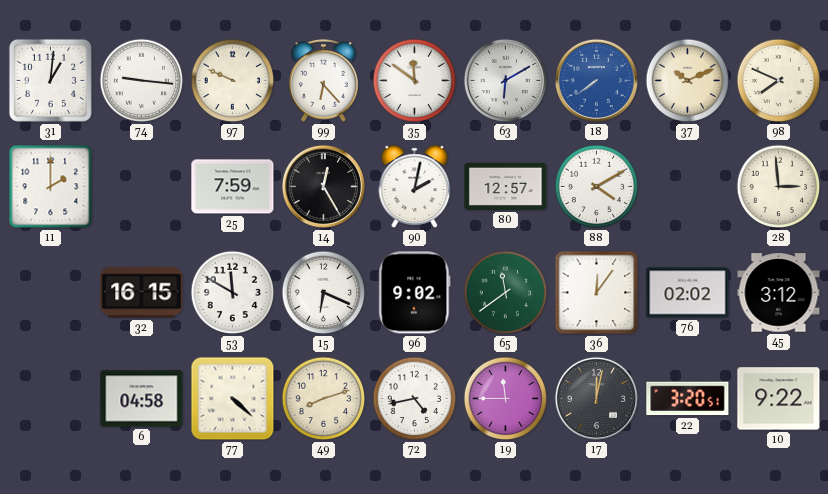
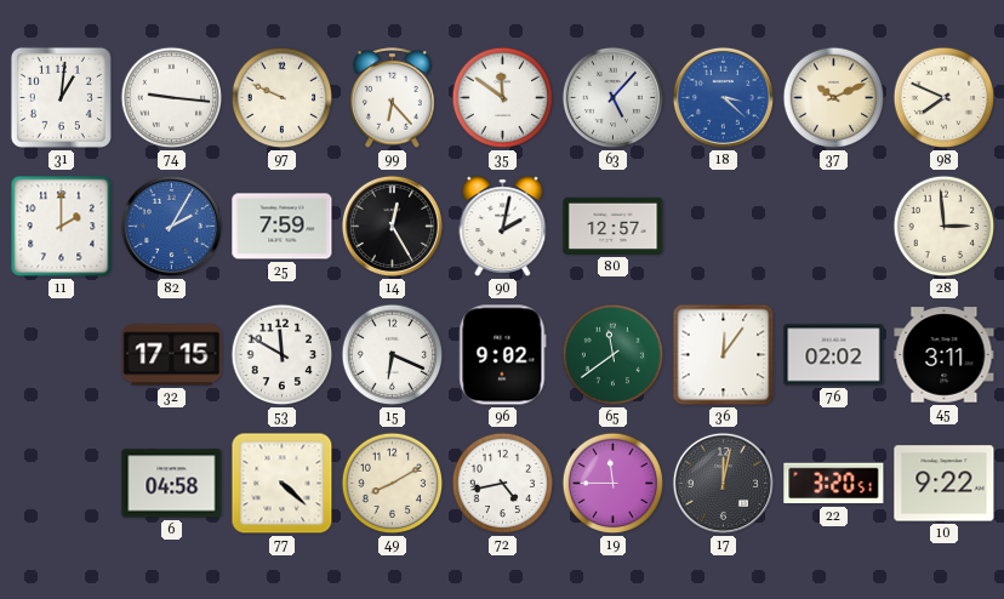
63: 6:10 -> 5:07 (612, 97)
18: 7:39 -> 3:22 (723, 97)
82: none -> 2:05 (171, 226)
88: 4:10 -> none (597, 187)
32: 16:15 -> 17:15 (172, 355)
45: 3:12 -> 3:11 (945, 355)
49: 8:12 -> 8:10 (393, 484)
